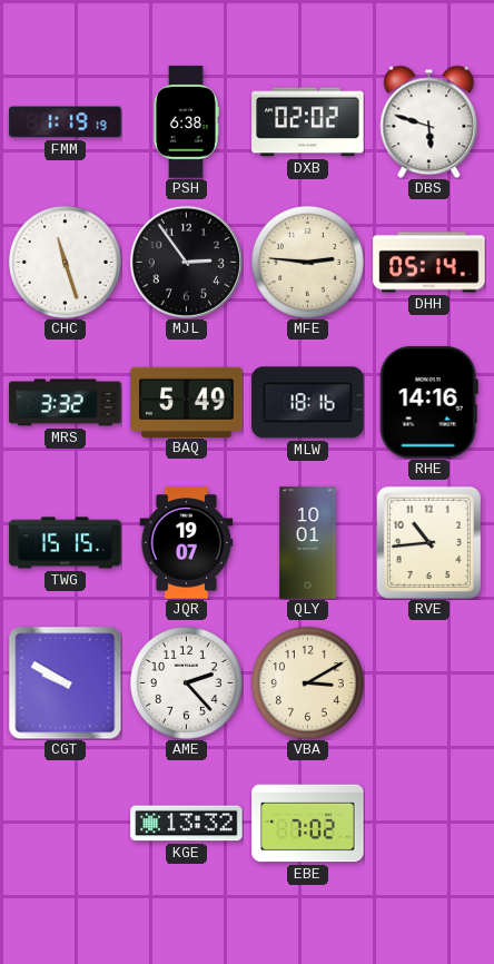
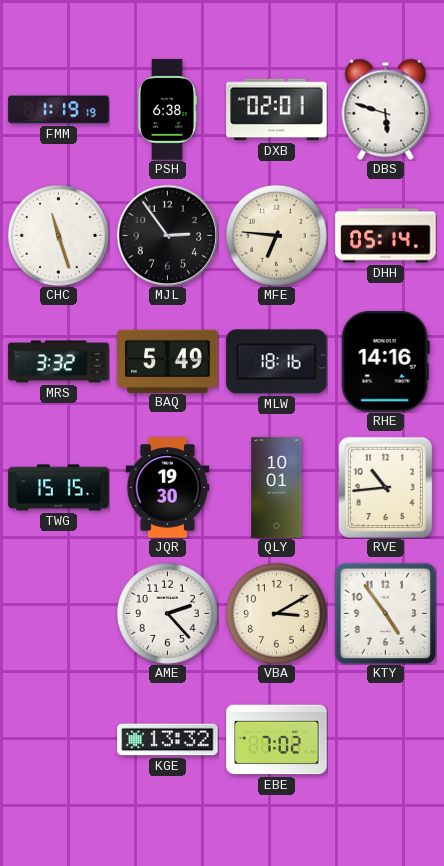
DXB: 02:02 -> 02:01 (277, 110)
MFE: 2:46 -> 6:46 (276, 235)
JQR: 19:07 -> 19:30 (168, 488)
CGT: 9:50 -> none (65, 682)
KTY: none -> 4:54 (385, 613)
